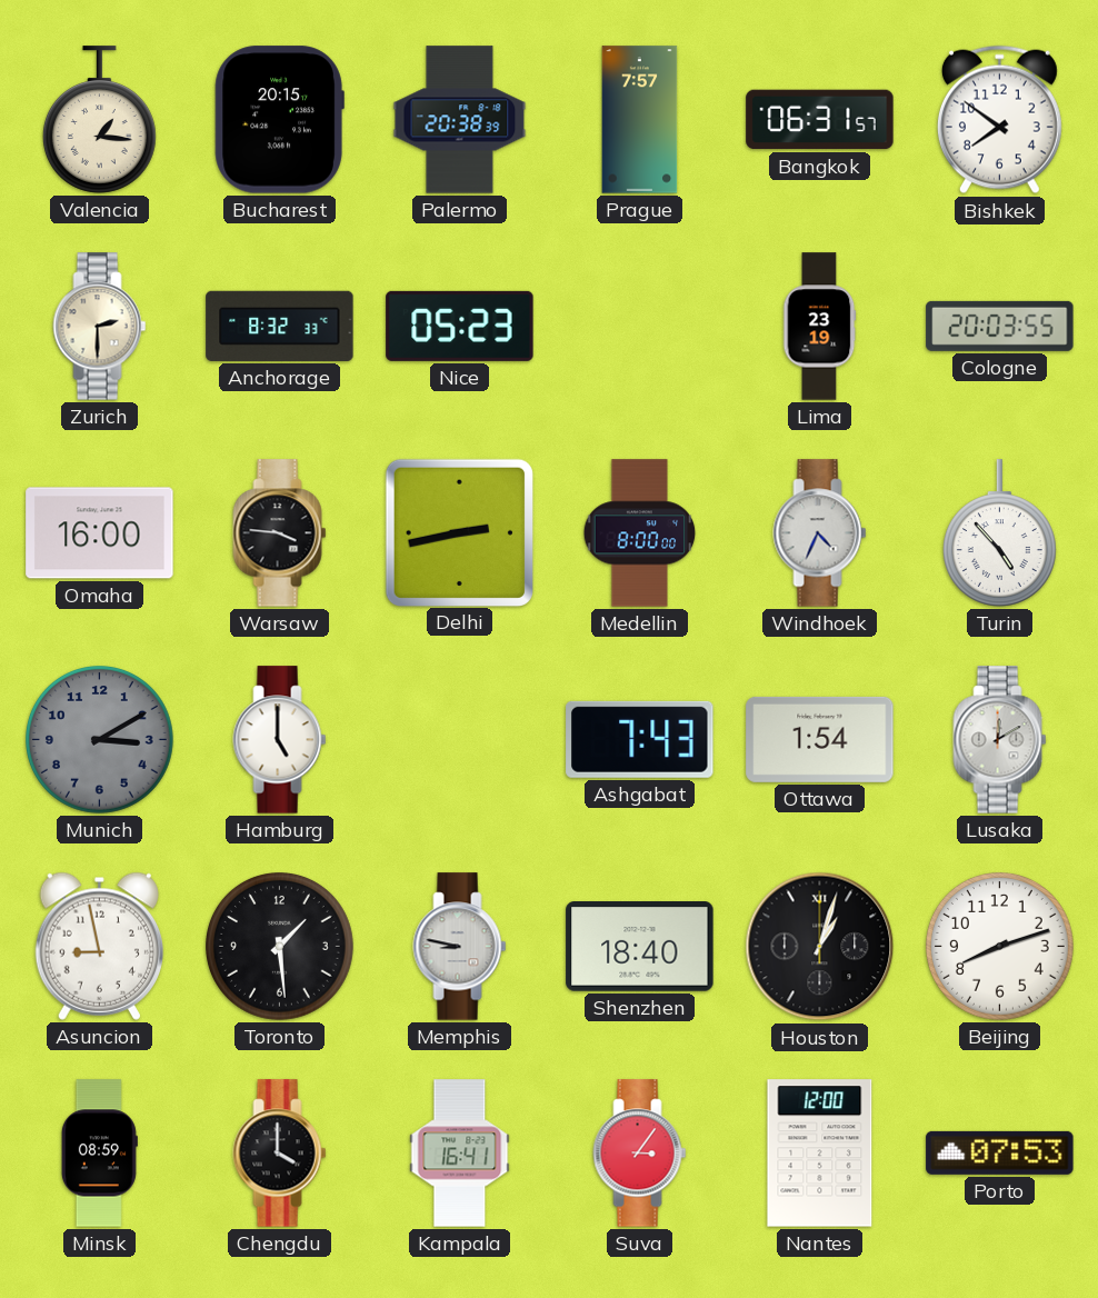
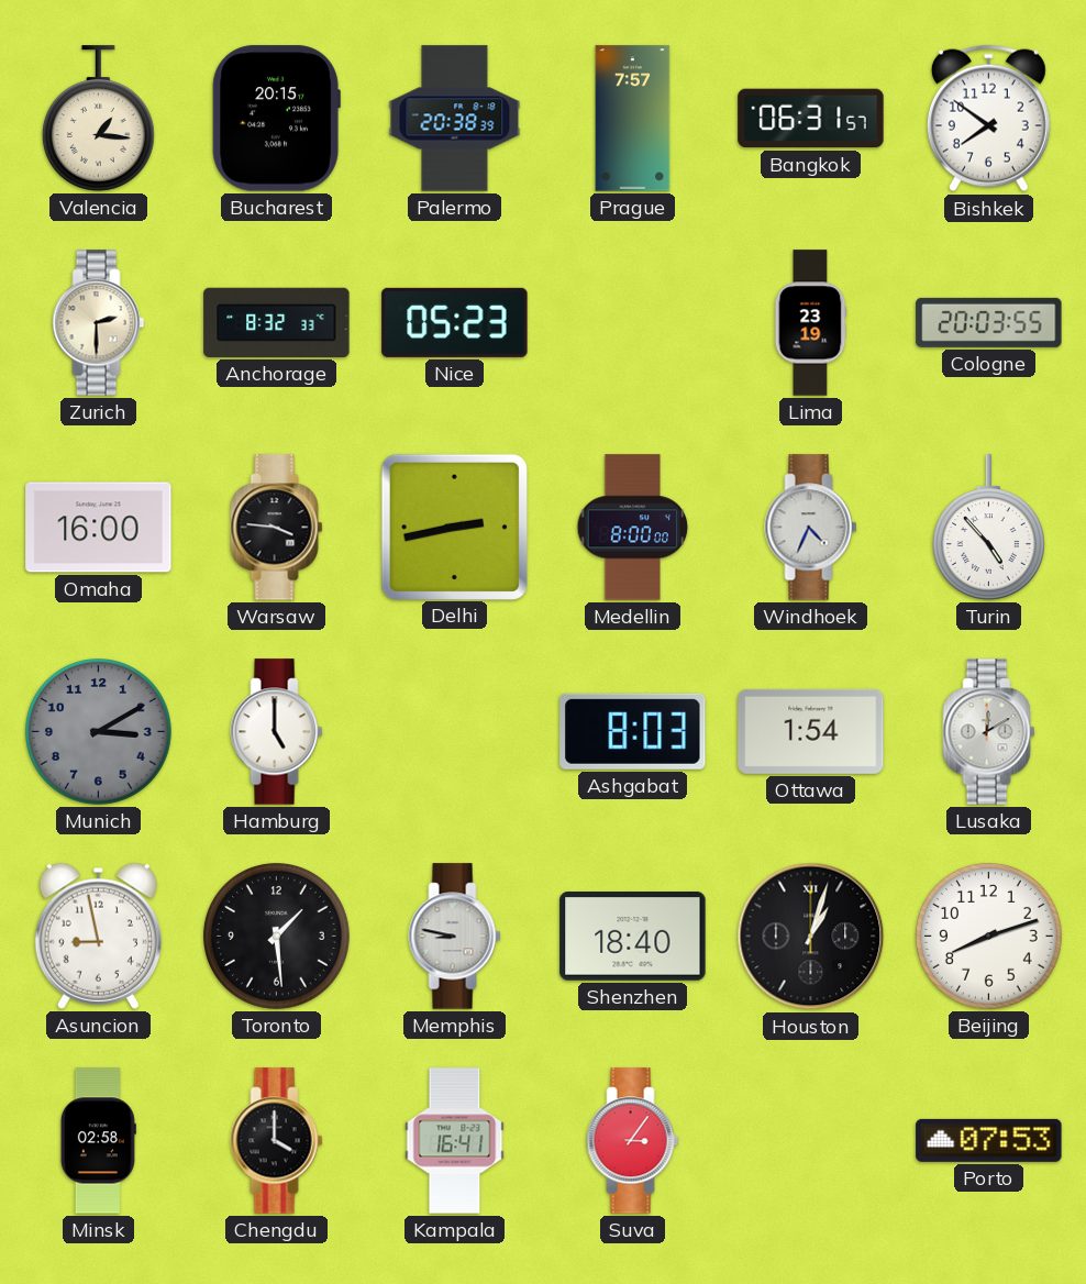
Ashgabat: 7:43 -> 8:03 (633, 731)
Minsk: 08:59 -> 02:58 (98, 1141)
Nantes: 12:00 -> none (820, 1154)
